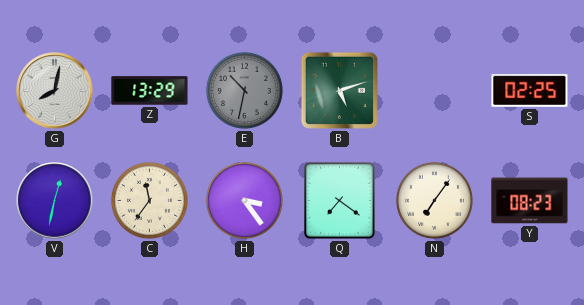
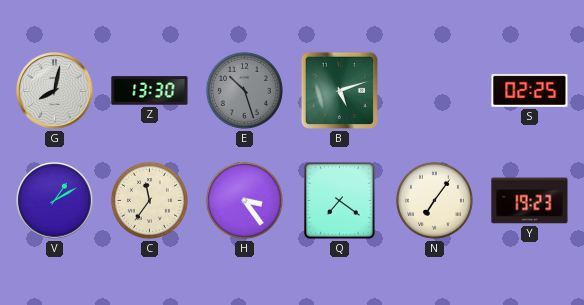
Z: 13:29 -> 13:30 (150, 91)
E: 10:32 -> 10:27 (244, 90)
V: 12:32 -> 1:10 (55, 201)
Y: 08:23 -> 19:23 (530, 201)
